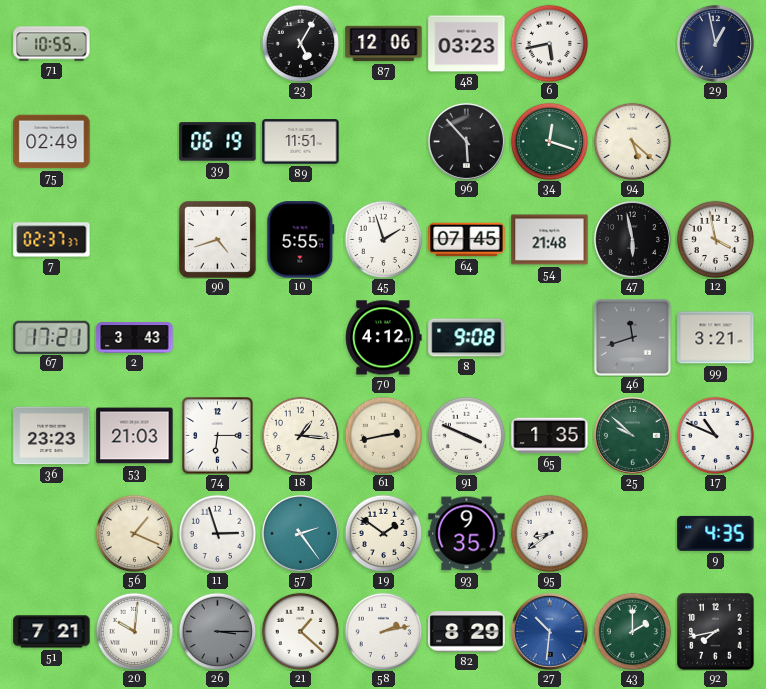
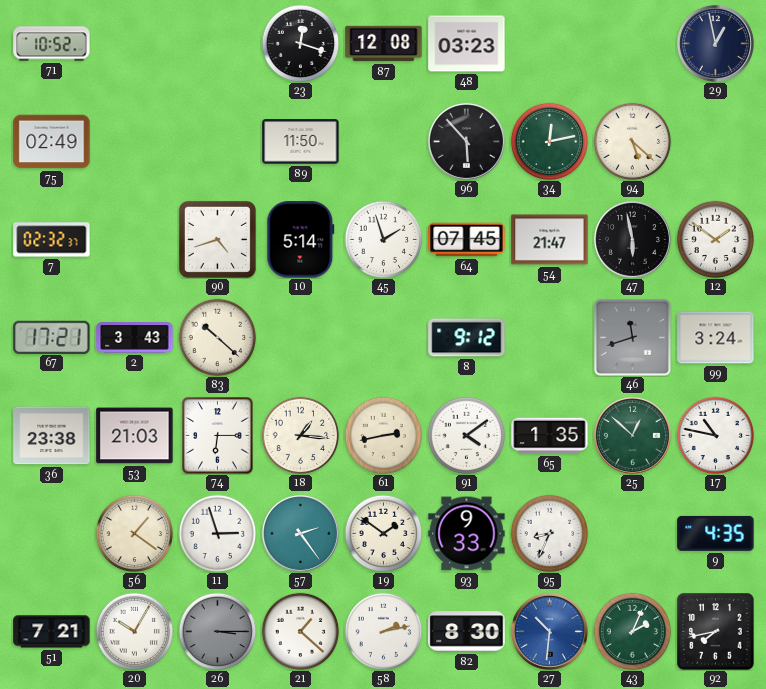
71: 10:55 -> 10:52 (52, 44)
23: 5:05 -> 12:18 (300, 43)
87: 12:06 -> 12:08 (384, 44)
6: 5:43 -> none (549, 43)
39: 06:19 -> none (218, 142)
89: 11:51 -> 11:50 (301, 142)
34: 12:18 -> 12:13 (549, 141)
7: 02:37 -> 02:32 (52, 240)
10: 5:55 -> 5:14 (301, 240)
54: 21:48 -> 21:47 (550, 240)
12: 3:58 -> 1:51 (715, 239)
83: none -> 10:22 (217, 337)
70: 4:12 -> none (384, 338)
8: 9:08 -> 9:12 (467, 338)
99: 3:21 -> 3:24 (716, 338)
36: 23:23 -> 23:38 (52, 436)
91: 3:49 -> 4:09 (466, 435)
25: 9:52 -> 12:52 (632, 435)
17: 10:49 -> 10:47 (715, 435)
56: 1:19 -> 1:21 (134, 533)
93: 9:35 -> 9:33 (467, 534)
95: 8:39 -> 8:34 (549, 533)
20: 10:01 -> 10:05 (134, 631)
82: 8:29 -> 8:30 (467, 632)
43: 2:00 -> 2:04 (632, 631)
